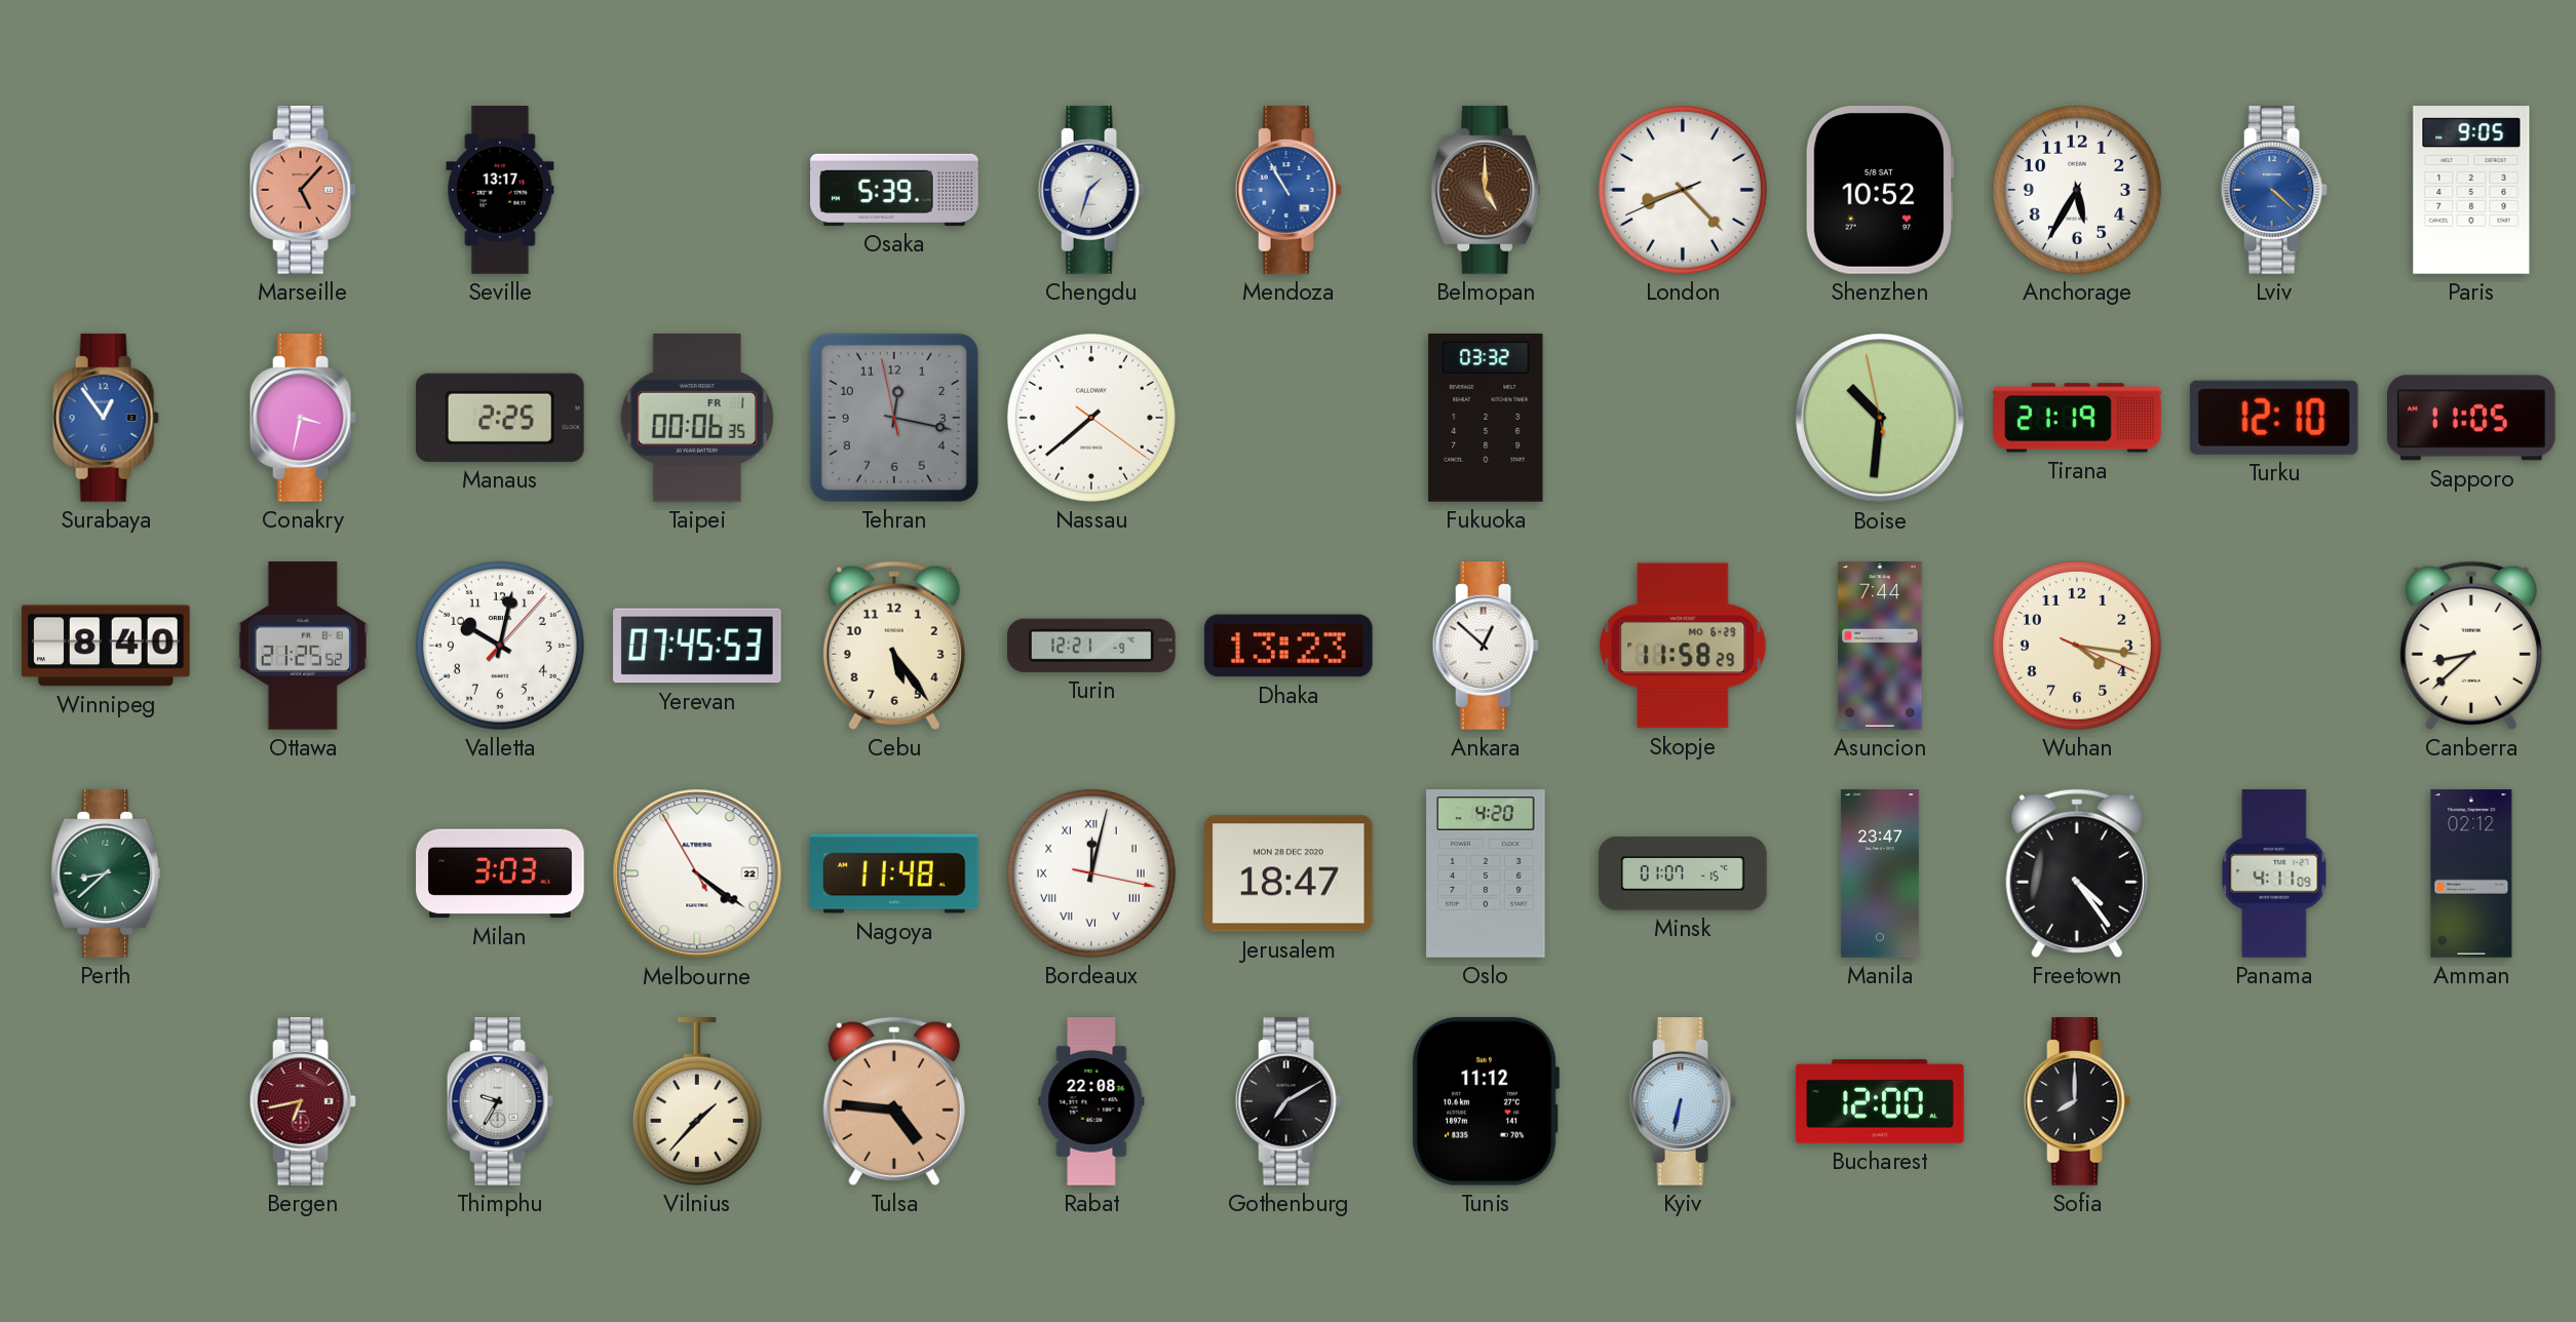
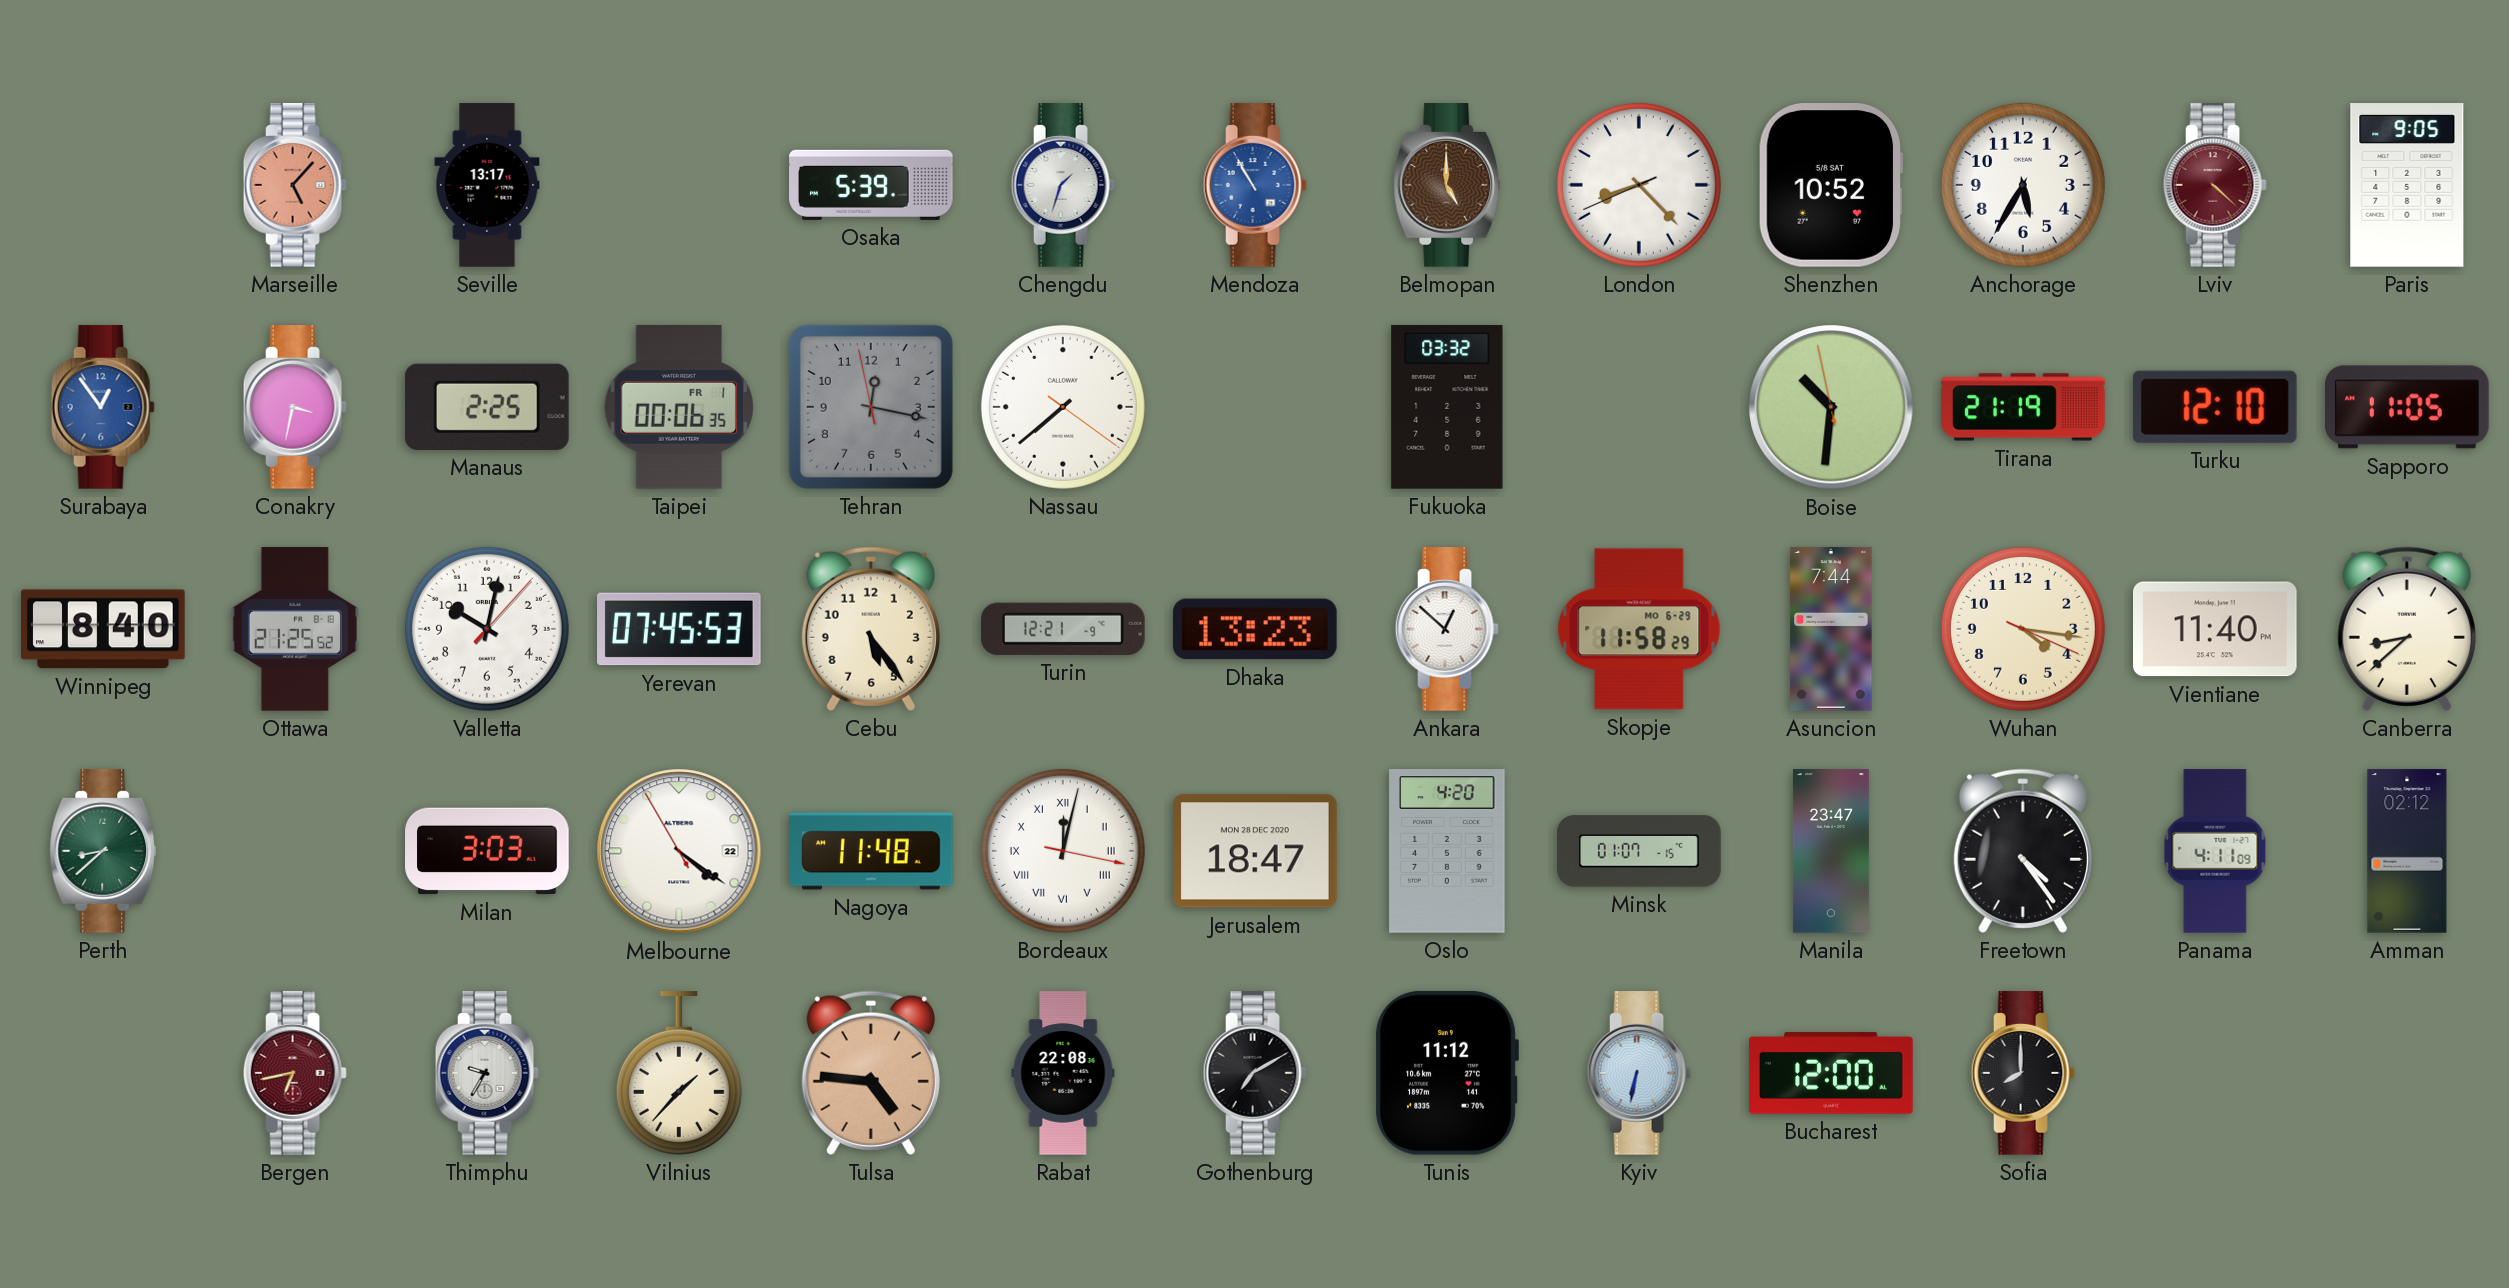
Lviv dial: blue -> burgundy (2215, 185)
Vientiane: none -> 11:40 (2216, 629)
